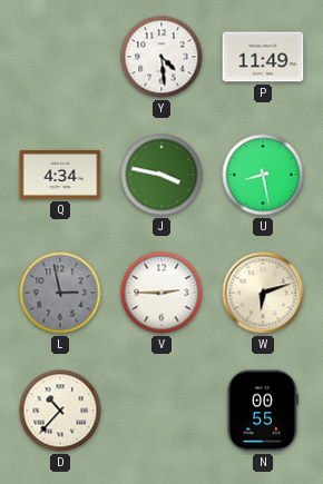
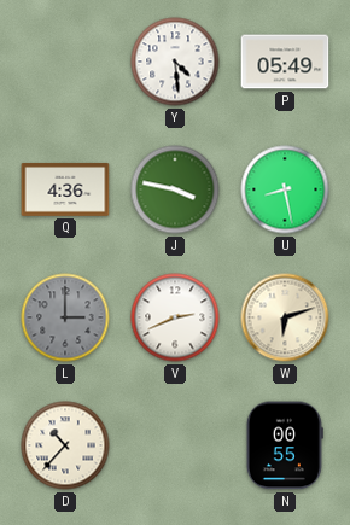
P: 11:49 -> 05:49 (285, 62)
Q: 4:34 -> 4:36 (65, 189)
L: 2:58 -> 3:00 (65, 317)
V: 2:45 -> 2:41 (175, 317)
